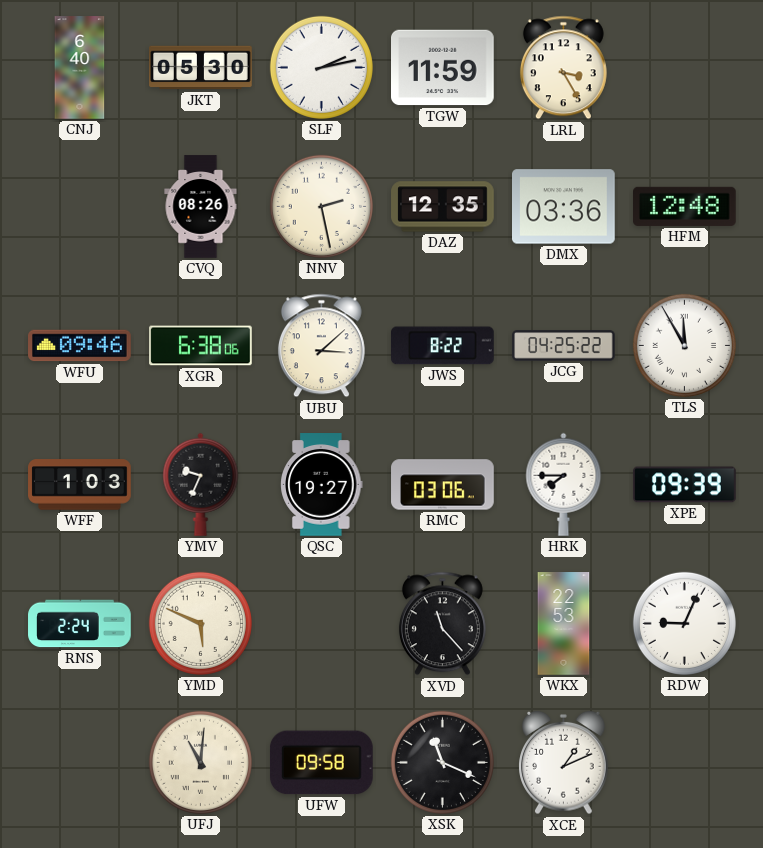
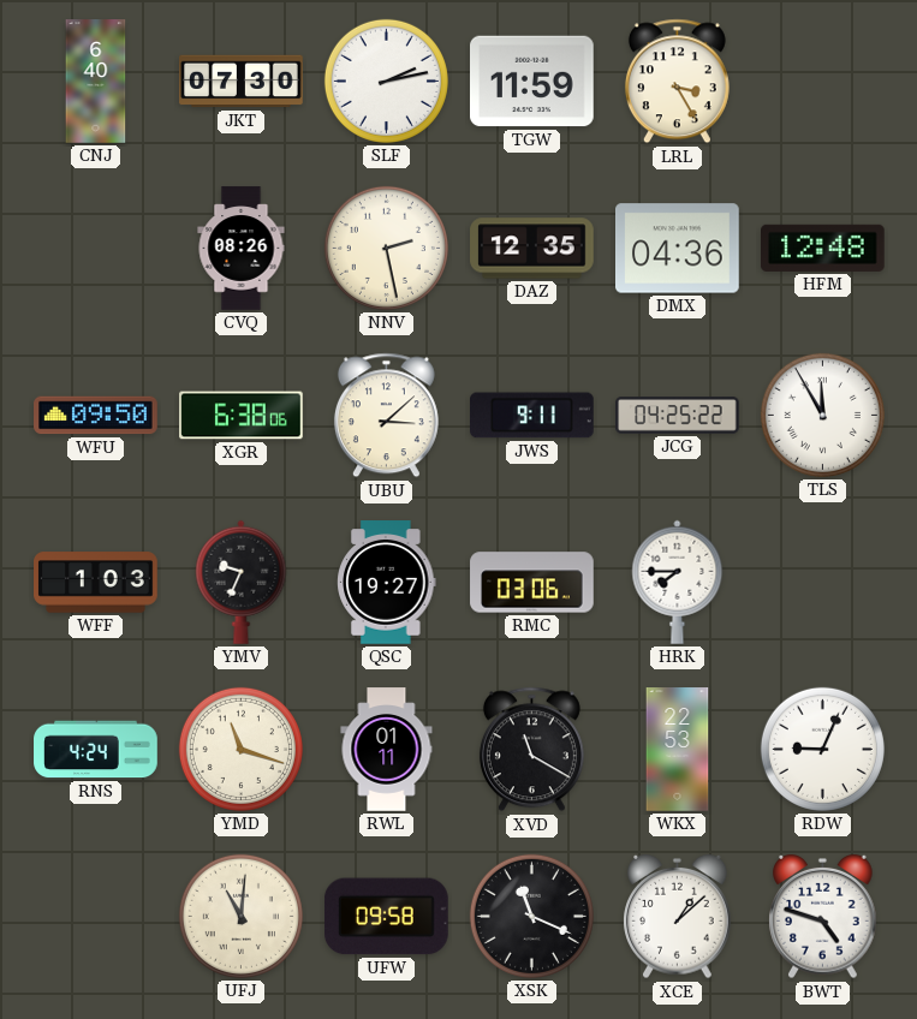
JKT: 05:30 -> 07:30 (242, 82)
DMX: 03:36 -> 04:36 (678, 249)
WFU: 09:46 -> 09:50 (96, 416)
JWS: 8:22 -> 9:11 (532, 416)
XPE: 09:39 -> none (685, 485)
RNS: 2:24 -> 4:24 (96, 750)
YMD: 5:49 -> 11:18 (240, 749)
RWL: none -> 01:11 (387, 750)
XVD: 11:23 -> 11:20 (531, 750)
XCE: 1:11 -> 1:08 (678, 917)
BWT: none -> 4:48 (823, 917)
